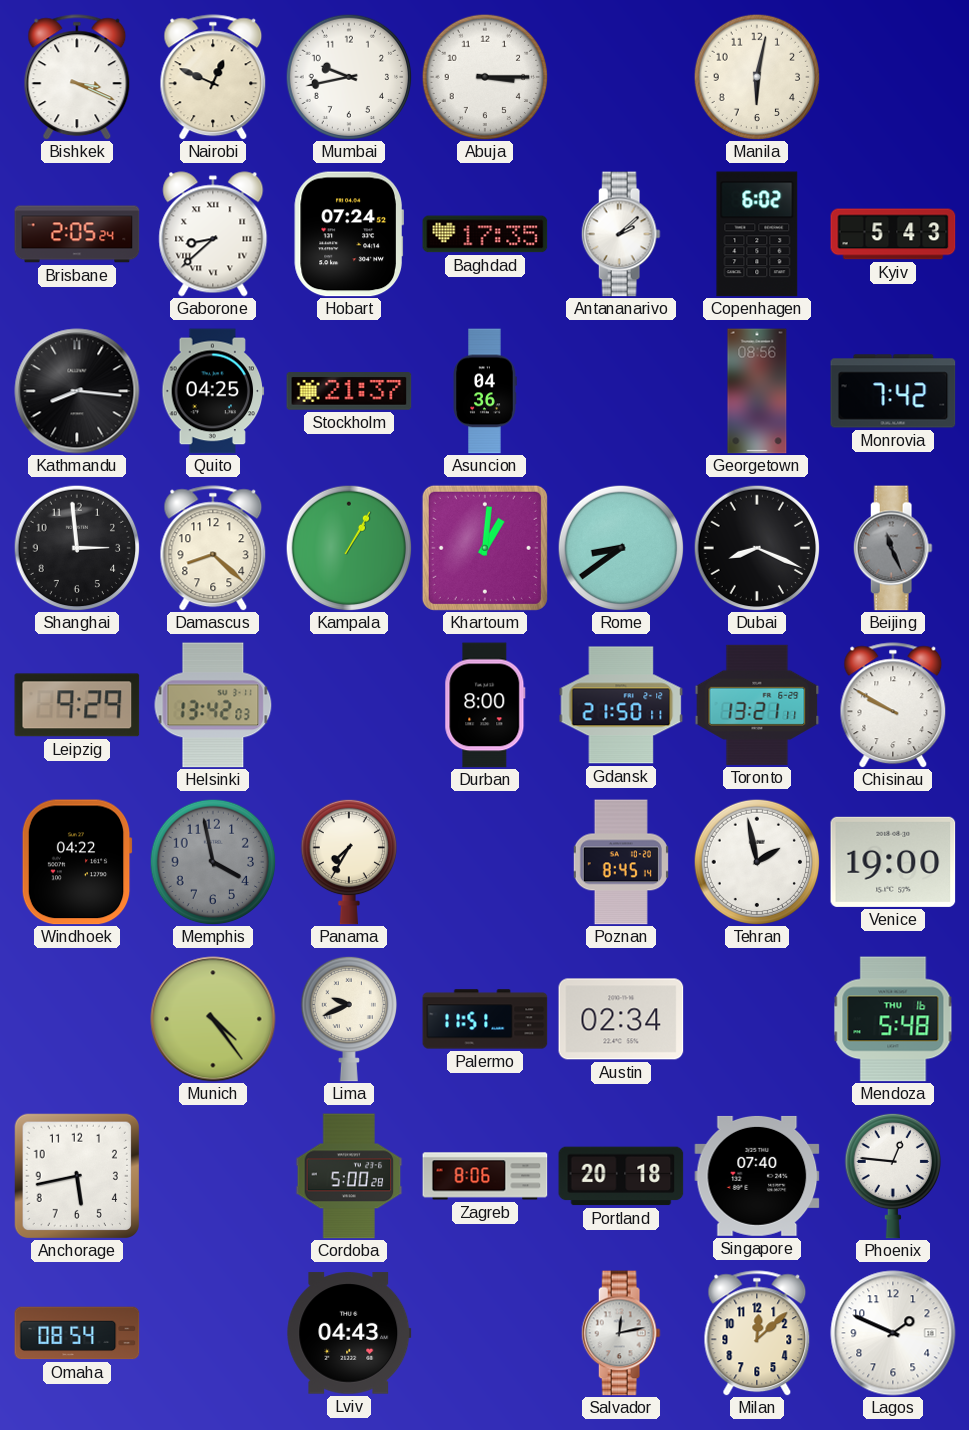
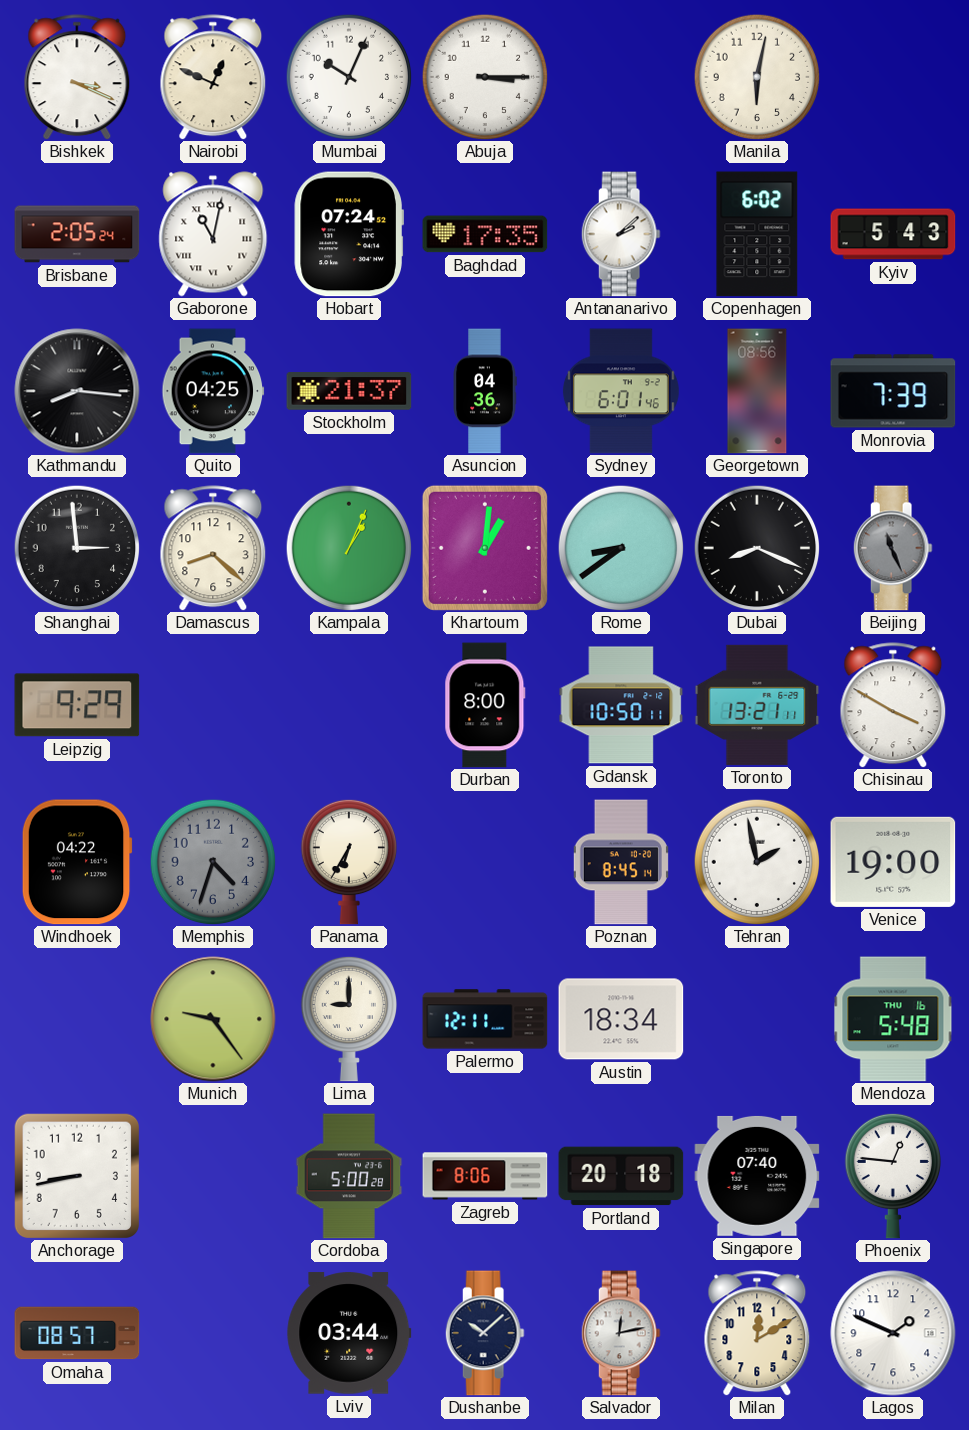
Mumbai: 9:43 -> 10:04 (349, 77)
Gaborone: 8:38 -> 11:02 (213, 234)
Sydney: none -> 6:01 (621, 391)
Monrovia: 7:42 -> 7:39 (893, 391)
Kampala: 1:05 -> 1:04 (349, 548)
Helsinki: 13:42 -> none (213, 705)
Gdansk: 21:50 -> 10:50 (621, 705)
Chisinau: 9:50 -> 3:50 (893, 705)
Memphis: 3:58 -> 4:33 (213, 862)
Panama: 7:35 -> 6:35 (348, 862)
Munich: 4:24 -> 9:24 (213, 1019)
Lima: 9:41 -> 9:00 (348, 1019)
Palermo: 11:51 -> 12:11 (485, 1019)
Austin: 02:34 -> 18:34 (621, 1019)
Anchorage: 5:43 -> 8:43 (76, 1175)
Omaha: 08:54 -> 08:57 (77, 1333)
Lviv: 04:43 -> 03:44 (349, 1333)
Dushanbe: none -> 10:08 (485, 1333)
Milan: 12:08 -> 12:10 (757, 1333)
